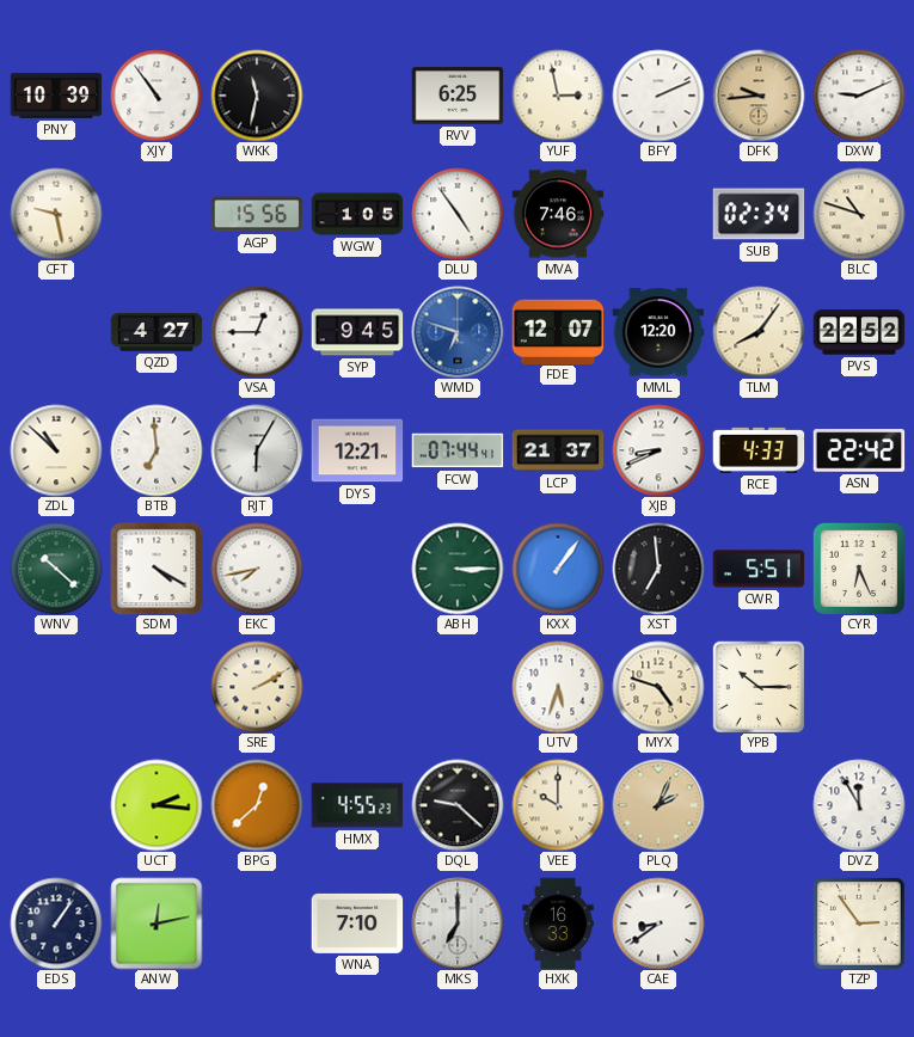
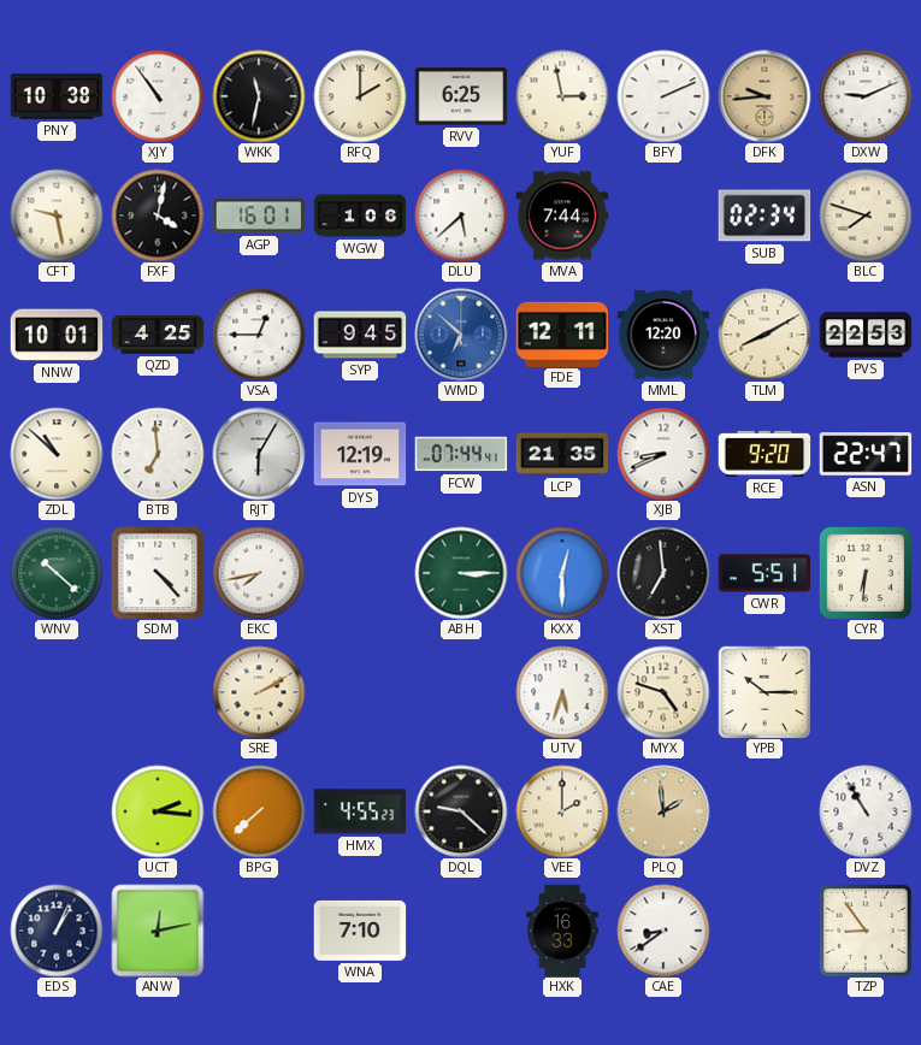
PNY: 10:39 -> 10:38 (57, 96)
RFQ: none -> 2:00 (360, 96)
FXF: none -> 4:02 (158, 216)
AGP: 15:56 -> 16:01 (259, 216)
WGW: 1:05 -> 1:06 (360, 216)
DLU: 4:54 -> 5:38 (461, 216)
MVA: 7:46 -> 7:44 (562, 216)
BLC: 10:48 -> 7:48 (866, 216)
NNW: none -> 10:01 (57, 335)
QZD: 4:27 -> 4:25 (158, 336)
WMD: 6:48 -> 6:52 (461, 335)
FDE: 12:07 -> 12:11 (562, 333)
TLM: 8:06 -> 8:10 (764, 335)
PVS: 22:52 -> 22:53 (866, 335)
DYS: 12:21 -> 12:19 (360, 454)
LCP: 21:37 -> 21:35 (562, 454)
RCE: 4:33 -> 9:20 (764, 454)
ASN: 22:42 -> 22:47 (866, 454)
SDM: 4:20 -> 4:23 (158, 573)
KXX: 1:06 -> 12:30 (562, 573)
CYR: 6:26 -> 6:31 (866, 573)
BPG: 12:38 -> 7:38 (259, 811)
VEE: 10:00 -> 2:00 (562, 811)
PLQ: 2:04 -> 1:59 (663, 811)
DVZ: 11:55 -> 10:55 (866, 811)
EDS: 1:06 -> 1:04 (57, 931)
MKS: 7:00 -> none (458, 924)
TZP: 2:54 -> 8:54 (866, 931)
